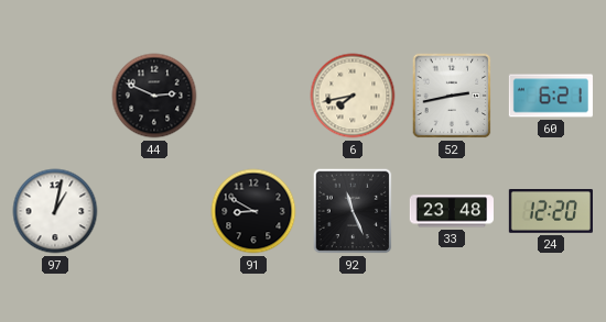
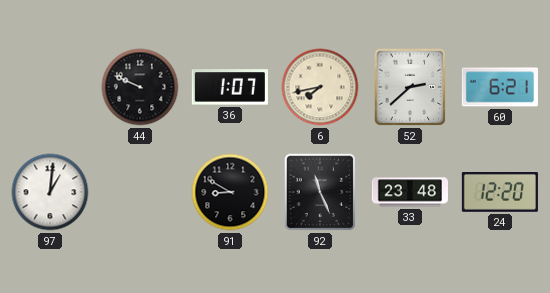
44: 2:49 -> 9:49 (140, 87)
36: none -> 1:07 (230, 87)
52: 2:43 -> 2:38 (410, 87)
97: 1:02 -> 1:01 (50, 192)
